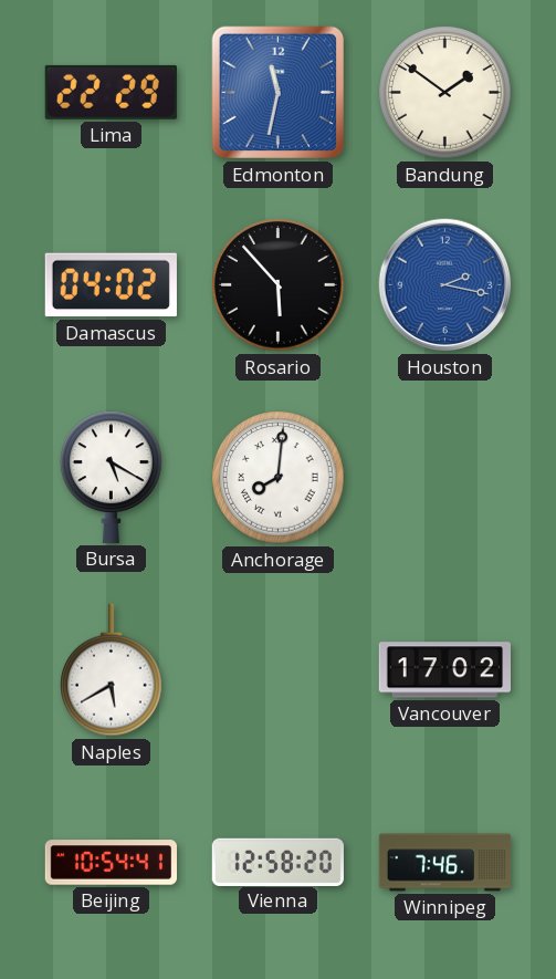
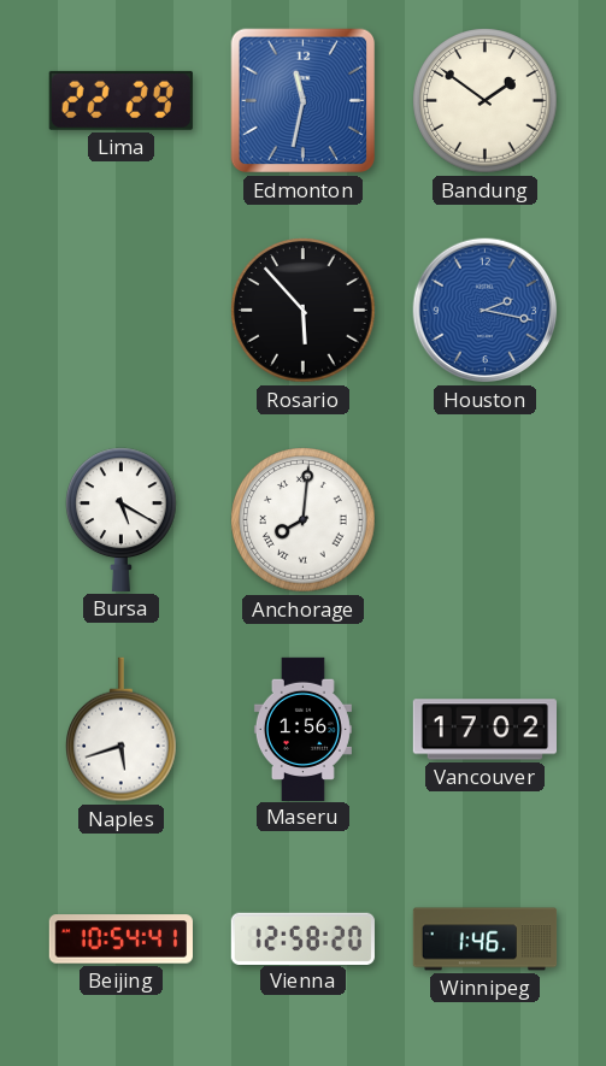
Damascus: 04:02 -> none (111, 285)
Naples: 5:40 -> 5:42 (122, 730)
Maseru: none -> 1:56 (302, 729)
Winnipeg: 7:46 -> 1:46 (486, 940)
